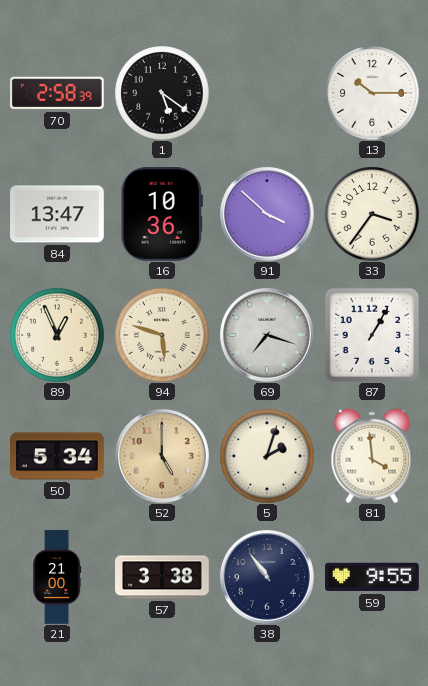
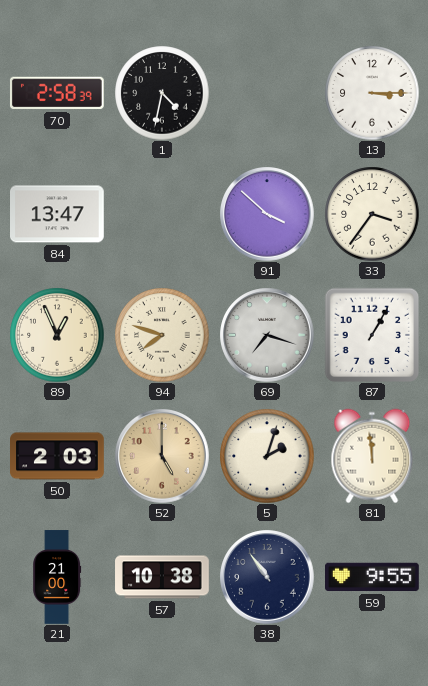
1: 5:21 -> 4:32 (162, 93)
13: 10:15 -> 3:15 (372, 93)
16: 10:36 -> none (161, 215)
94: 5:48 -> 7:48 (162, 335)
50: 5:34 -> 2:03 (57, 456)
81: 3:59 -> 11:59 (372, 456)
57: 3:38 -> 10:38 (162, 577)
